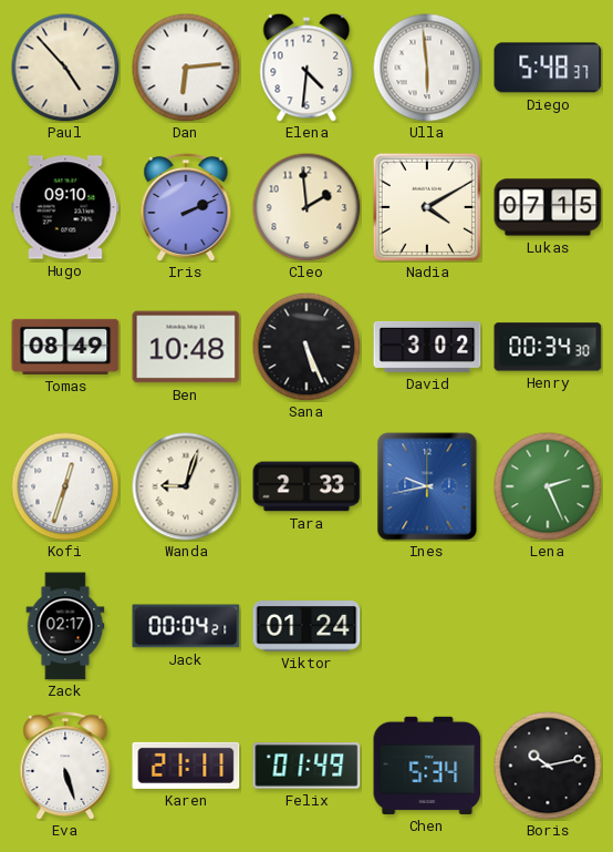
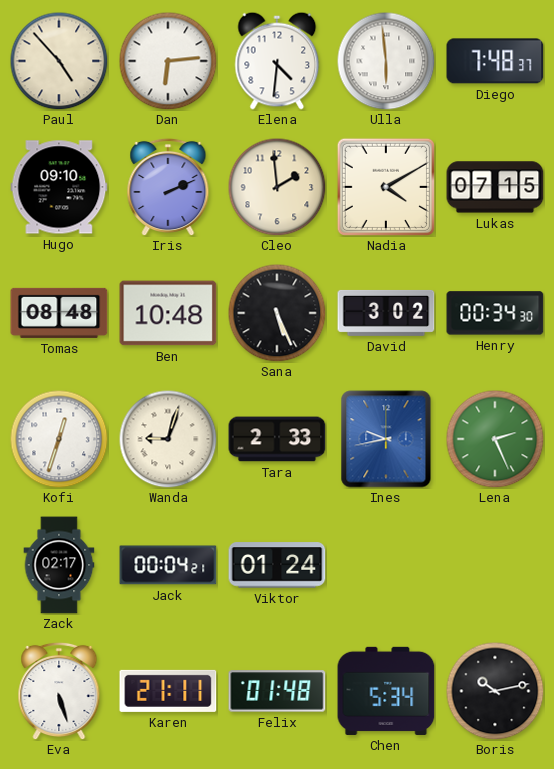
Diego: 5:48 -> 7:48 (495, 61)
Tomas: 08:49 -> 08:48 (59, 313)
Felix: 01:49 -> 01:48 (277, 691)
